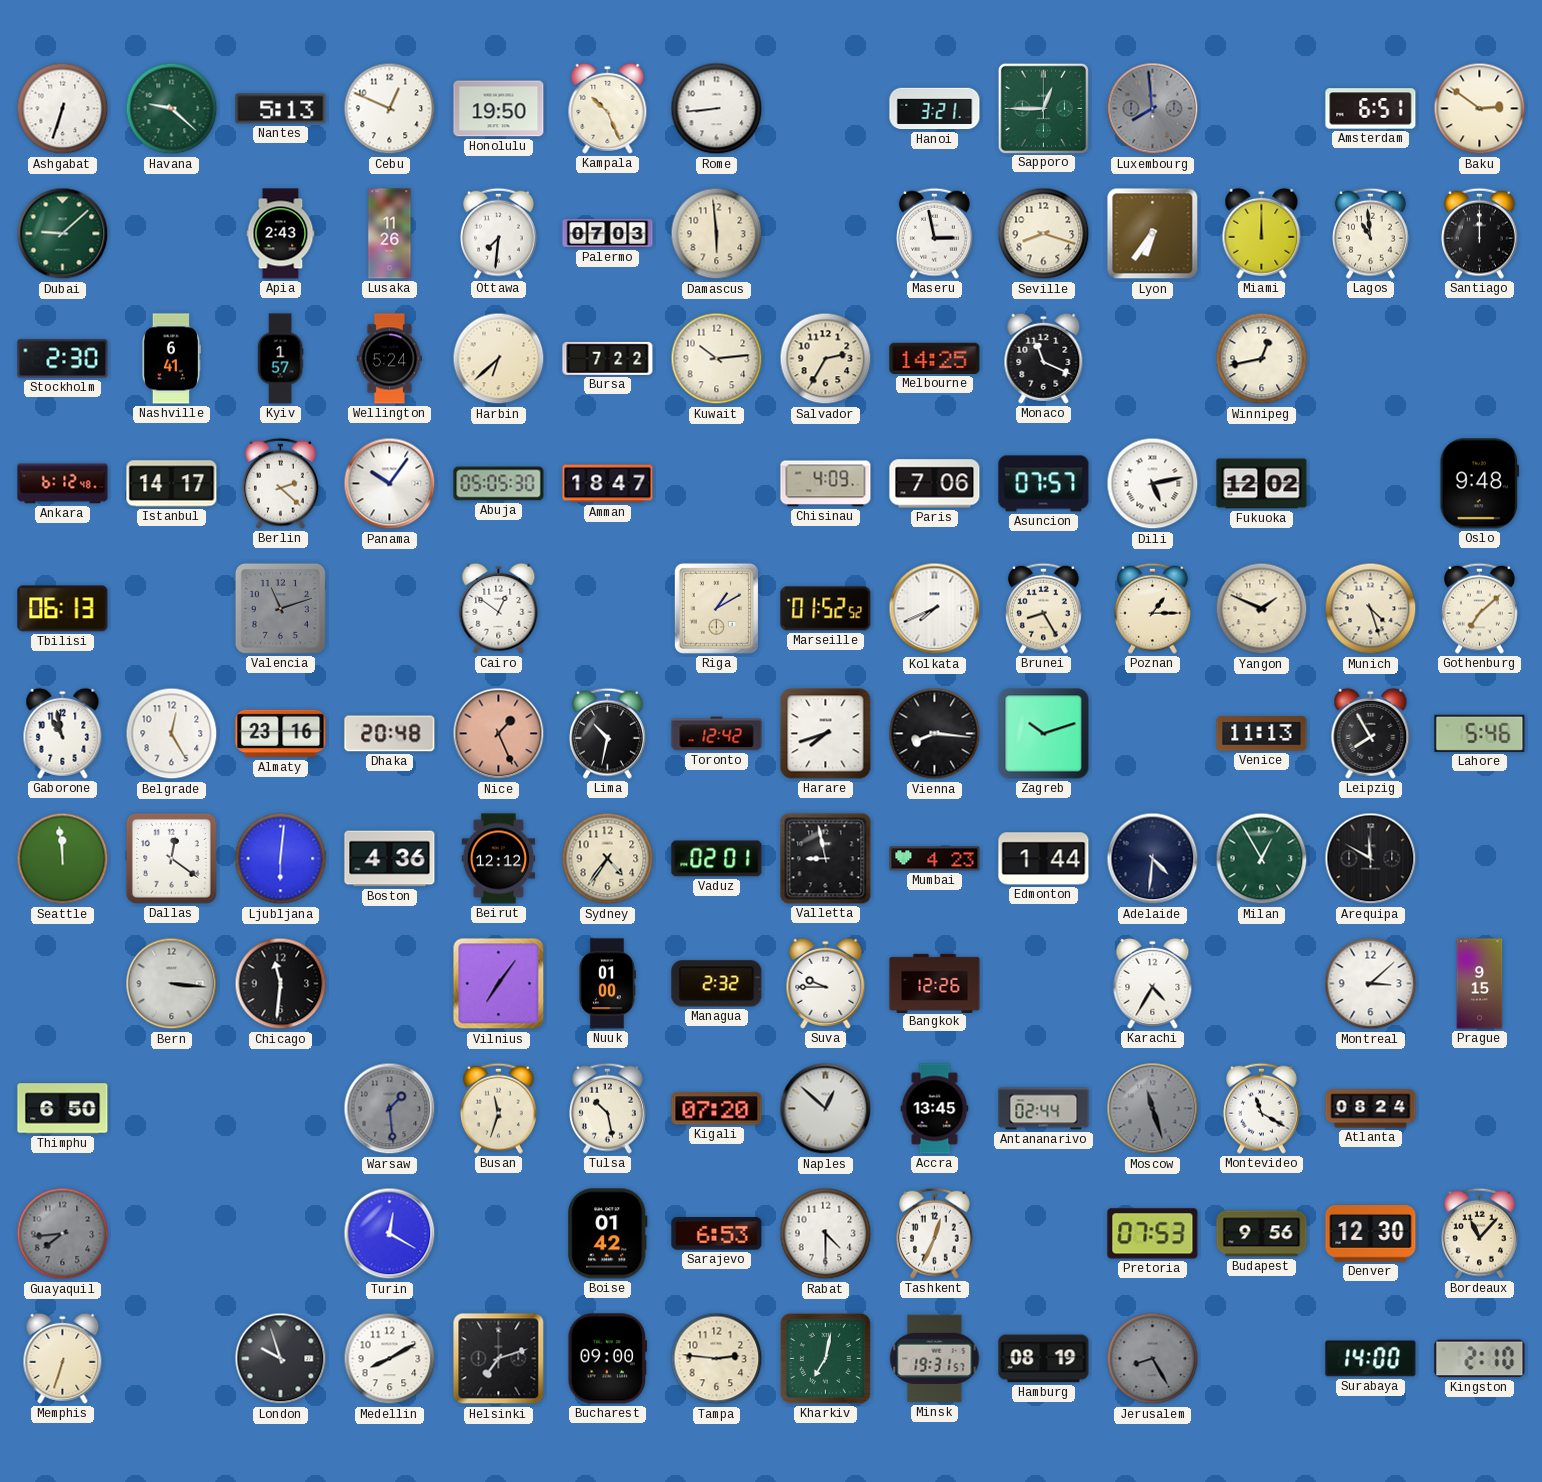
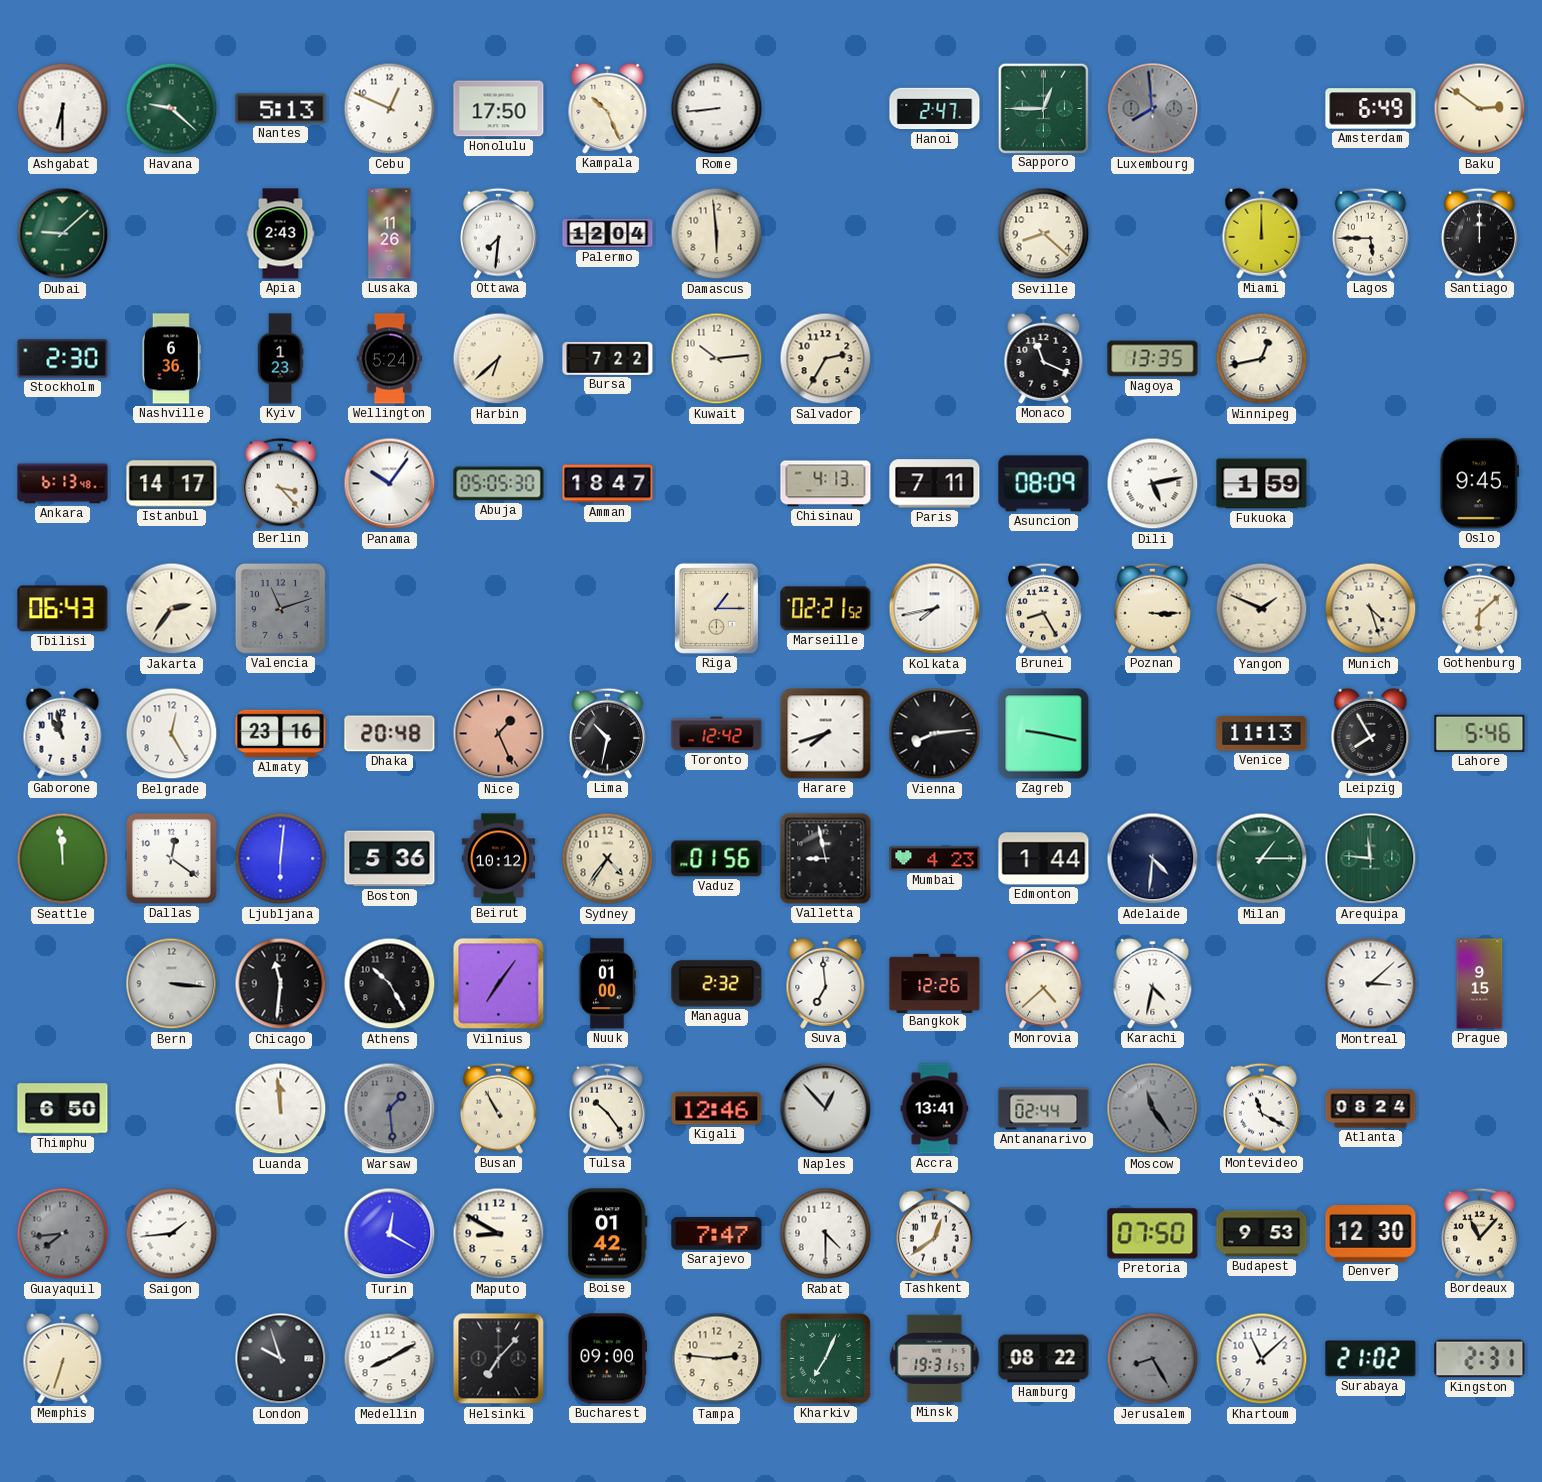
Ashgabat: 6:33 -> 6:30 (63, 109)
Honolulu: 19:50 -> 17:50 (499, 109)
Hanoi: 3:21 -> 2:47 (935, 109)
Amsterdam: 6:51 -> 6:49 (1371, 109)
Palermo: 07:03 -> 12:04 (608, 234)
Maseru: 2:58 -> none (935, 233)
Seville: 8:18 -> 8:22 (1044, 234)
Lyon: 6:36 -> none (1153, 234)
Lagos: 10:59 -> 5:45 (1371, 233)
Nashville: 6:41 -> 6:36 (171, 359)
Kyiv: 1:57 -> 1:23 (280, 359)
Melbourne: 14:25 -> none (935, 358)
Nagoya: none -> 13:35 (1153, 359)
Ankara: 6:12 -> 6:13 (63, 484)
Berlin: 2:22 -> 3:23 (281, 483)
Chisinau: 4:09 -> 4:13 (826, 484)
Paris: 7:06 -> 7:11 (935, 484)
Asuncion: 07:57 -> 08:09 (1044, 484)
Fukuoka: 12:02 -> 1:59 (1262, 484)
Oslo: 9:48 -> 9:45 (1480, 484)
Tbilisi: 06:13 -> 06:43 (63, 609)
Jakarta: none -> 2:36 (172, 609)
Cairo: 12:51 -> none (499, 608)
Riga: 1:10 -> 1:15 (716, 608)
Marseille: 01:52 -> 02:21 (826, 609)
Kolkata: 7:41 -> 7:43 (935, 609)
Poznan: 1:15 -> 3:15 (1153, 608)
Gothenburg: 7:08 -> 6:08 (1480, 608)
Vienna: 8:16 -> 8:14 (935, 734)
Zagreb: 10:12 -> 9:17 (1044, 734)
Boston: 4:36 -> 5:36 (390, 859)
Beirut: 12:12 -> 10:12 (499, 859)
Vaduz: 02:01 -> 01:56 (717, 859)
Milan: 12:55 -> 1:15 (1262, 859)
Arequipa: 11:50 -> 11:46 (1371, 859)
Arequipa dial: black -> green (1371, 859)
Athens: none -> 10:25 (390, 984)
Suva: 9:45 -> 6:59 (826, 983)
Monrovia: none -> 4:38 (1044, 983)
Karachi: 4:35 -> 4:32 (1153, 983)
Luanda: none -> 11:59 (281, 1109)
Busan: 11:33 -> 10:55 (499, 1108)
Tulsa: 10:28 -> 10:24 (608, 1108)
Kigali: 07:20 -> 12:46 (717, 1109)
Naples: 12:52 -> 12:53 (826, 1109)
Accra: 13:45 -> 13:41 (935, 1109)
Moscow: 11:27 -> 11:24 (1153, 1109)
Saigon: none -> 1:44 (172, 1234)
Maputo: none -> 8:50 (499, 1234)
Sarajevo: 6:53 -> 7:47 (717, 1234)
Tashkent: 12:34 -> 12:39 (935, 1233)
Pretoria: 07:53 -> 07:50 (1153, 1234)
Budapest: 9:56 -> 9:53 (1262, 1234)
Helsinki: 7:12 -> 7:07 (499, 1359)
Kharkiv: 7:02 -> 7:04 (825, 1358)
Hamburg: 08:19 -> 08:22 (1044, 1359)
Khartoum: none -> 11:08 (1262, 1359)
Surabaya: 14:00 -> 21:02 (1371, 1359)
Kingston: 2:10 -> 2:31 (1480, 1359)
